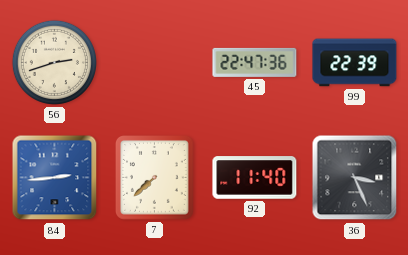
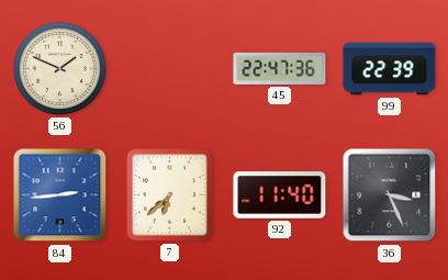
56: 2:42 -> 1:49 (59, 68)
7: 7:38 -> 6:38 (170, 195)
